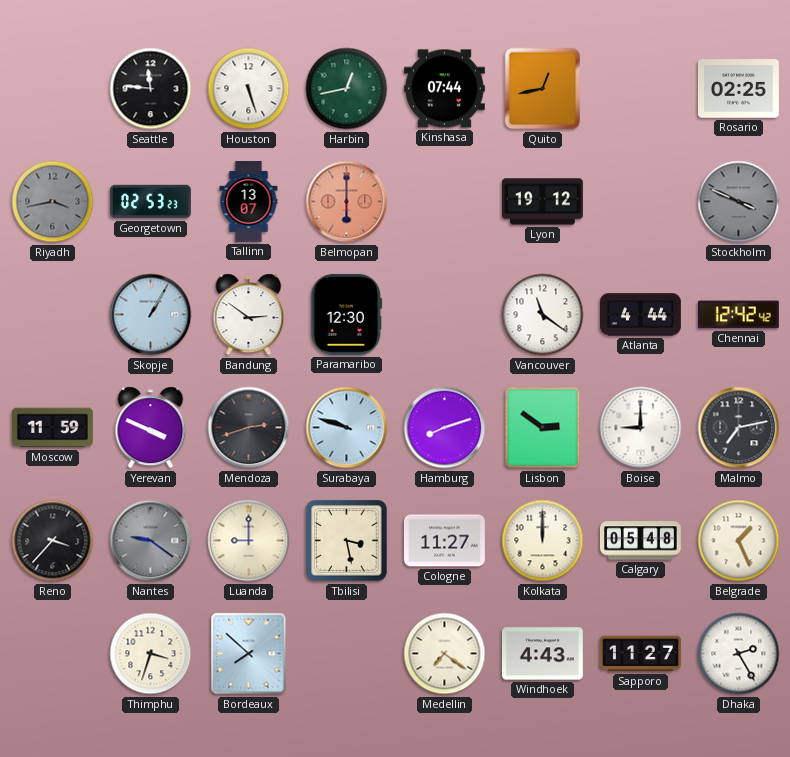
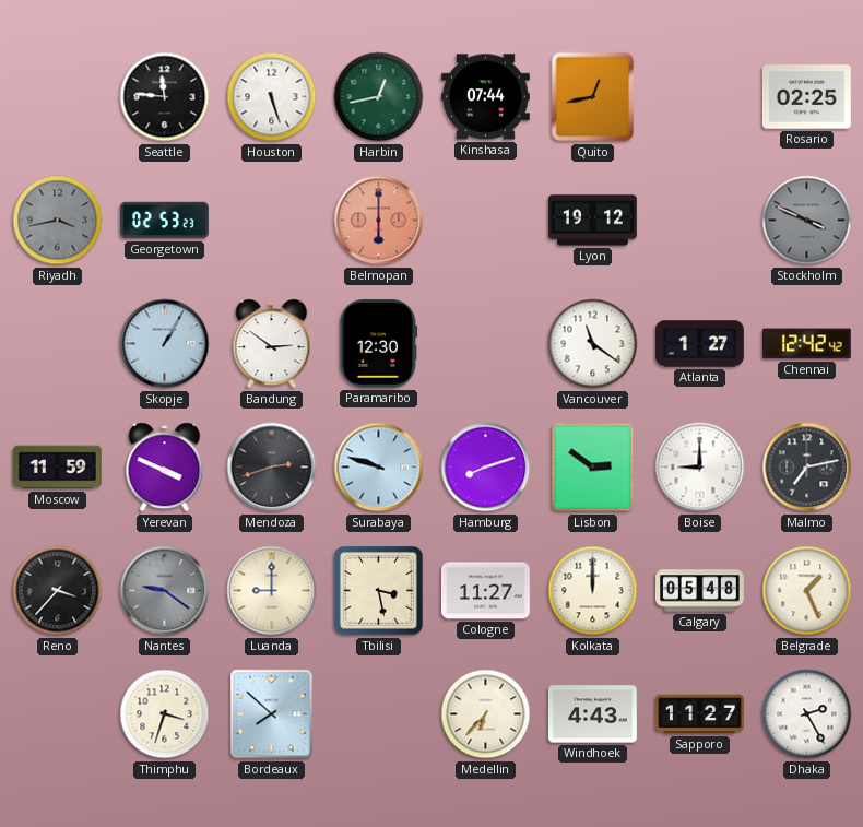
Tallinn: 13:07 -> none (249, 202)
Atlanta: 4:44 -> 1:27 (700, 344)
Medellin: 7:21 -> 6:37 (486, 714)
